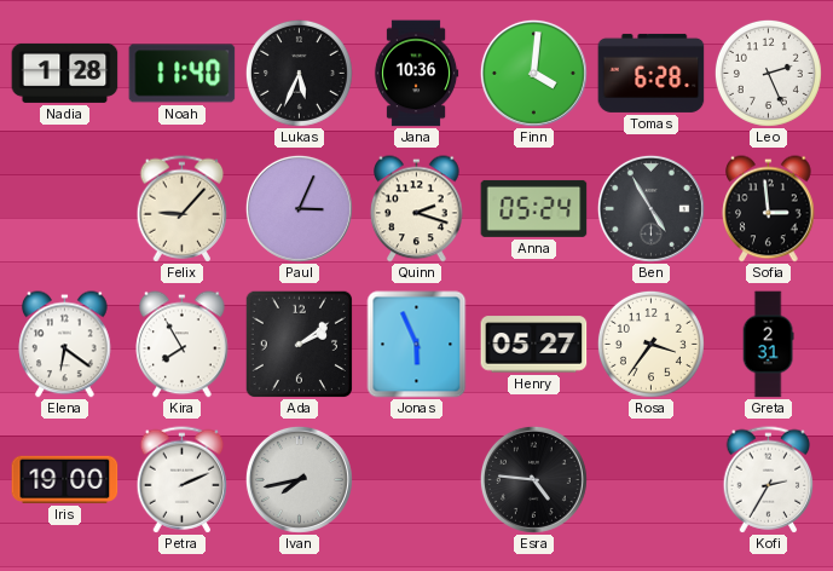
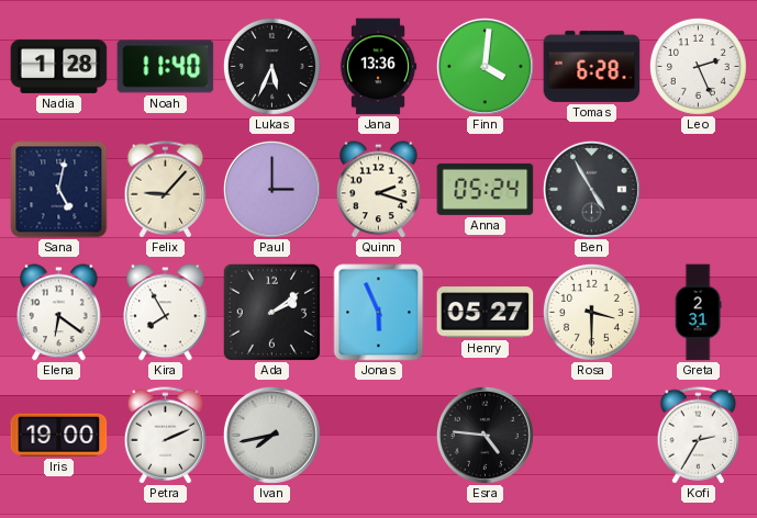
Jana: 10:36 -> 13:36 (378, 67)
Sana: none -> 5:02 (59, 190)
Paul: 3:04 -> 3:00 (271, 189)
Sofia: 2:59 -> none (769, 209)
Rosa: 3:36 -> 3:30 (591, 312)
